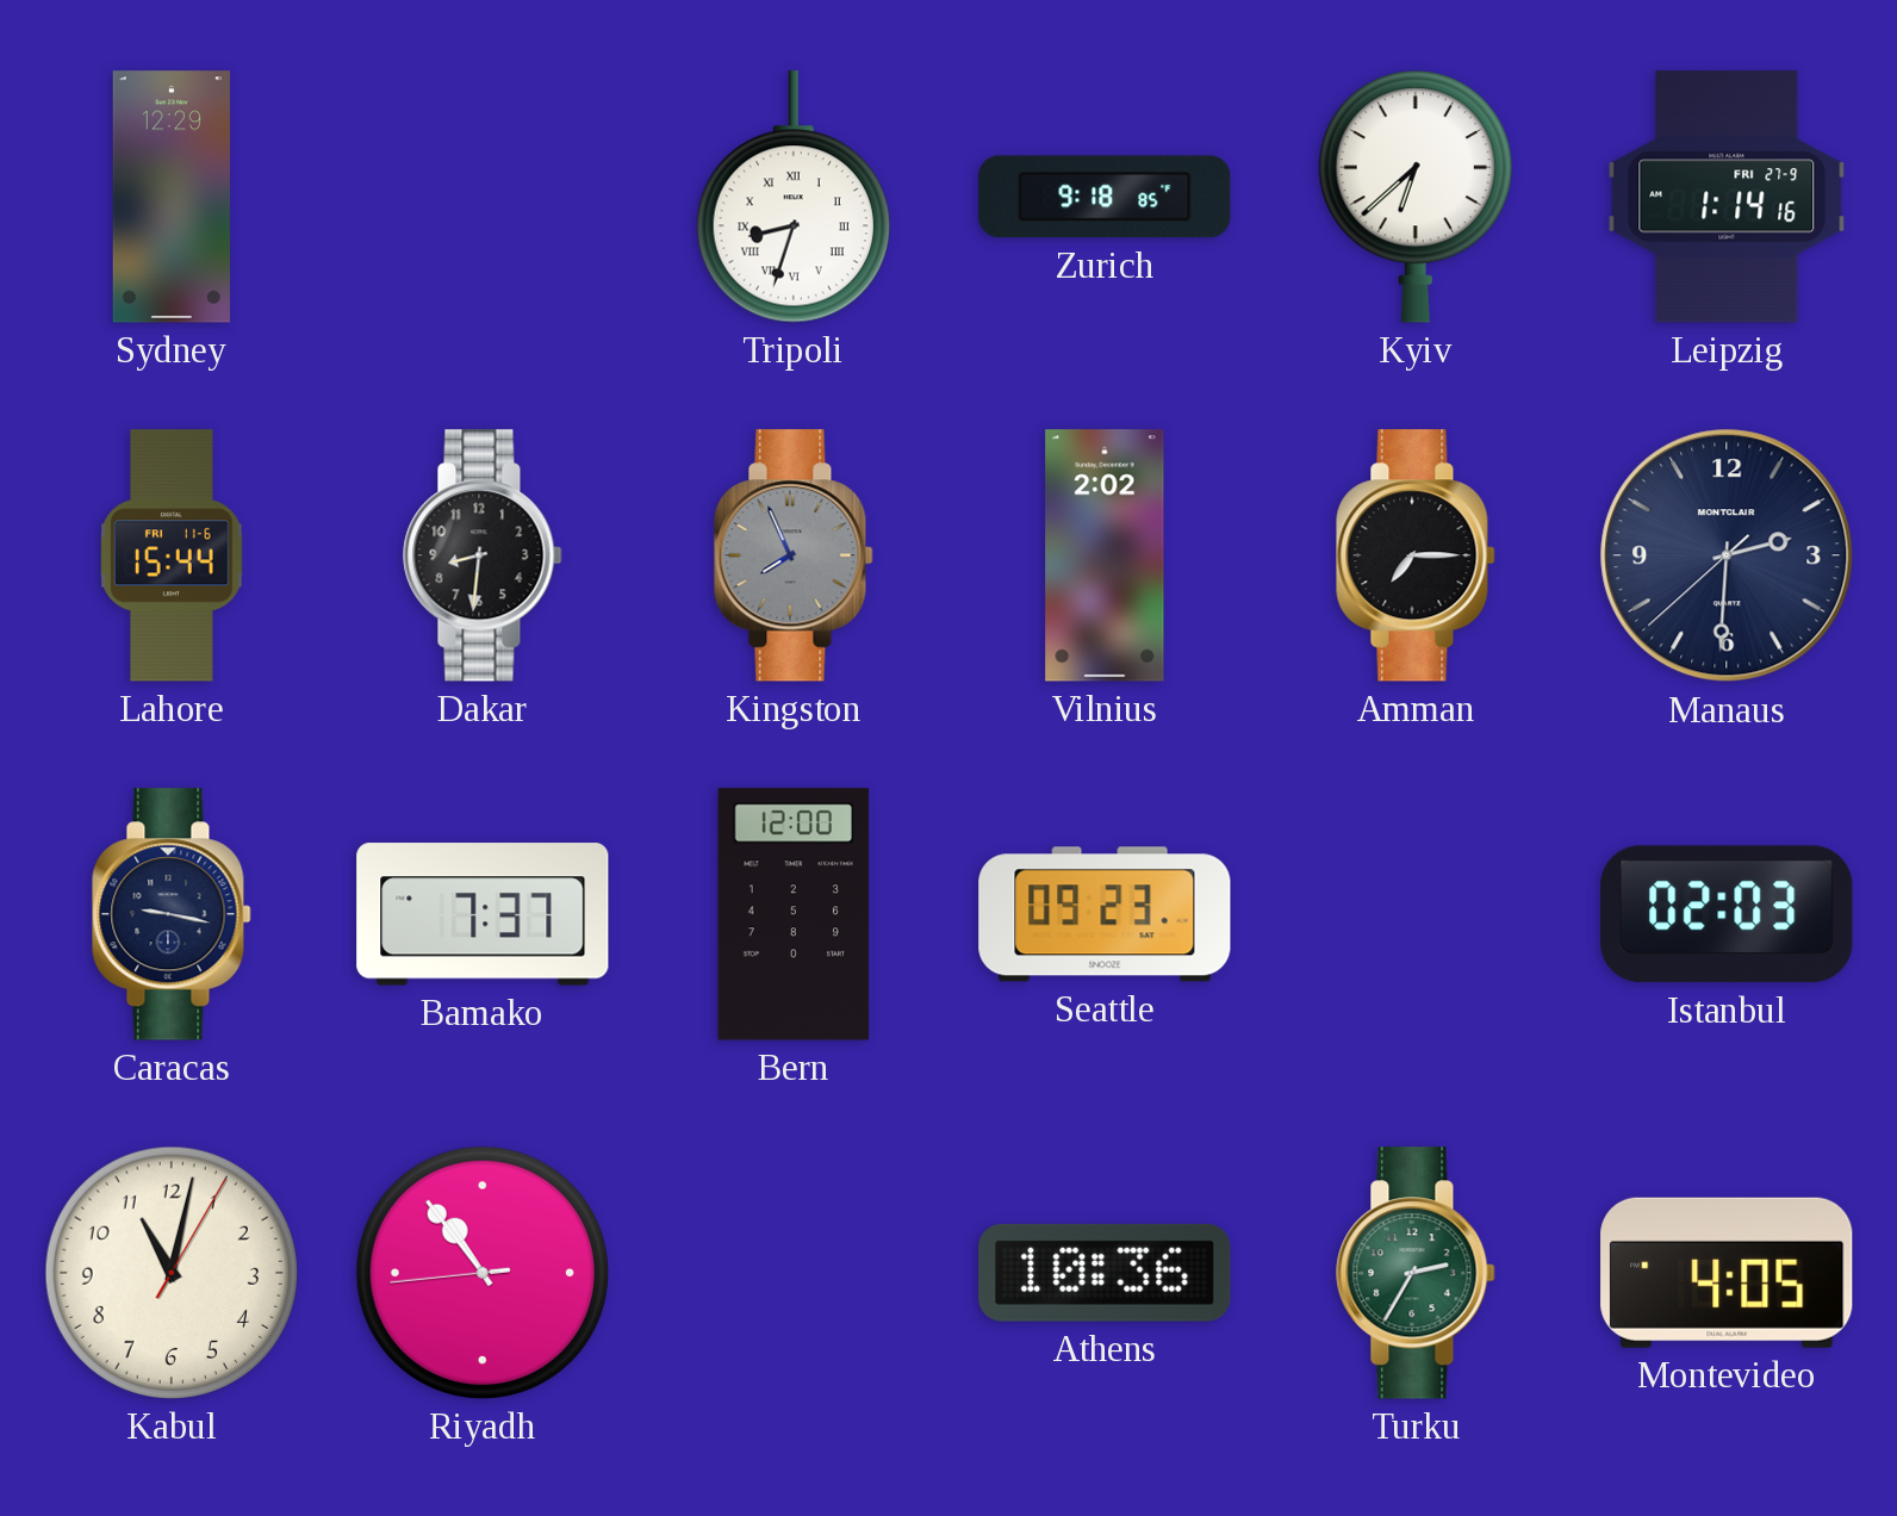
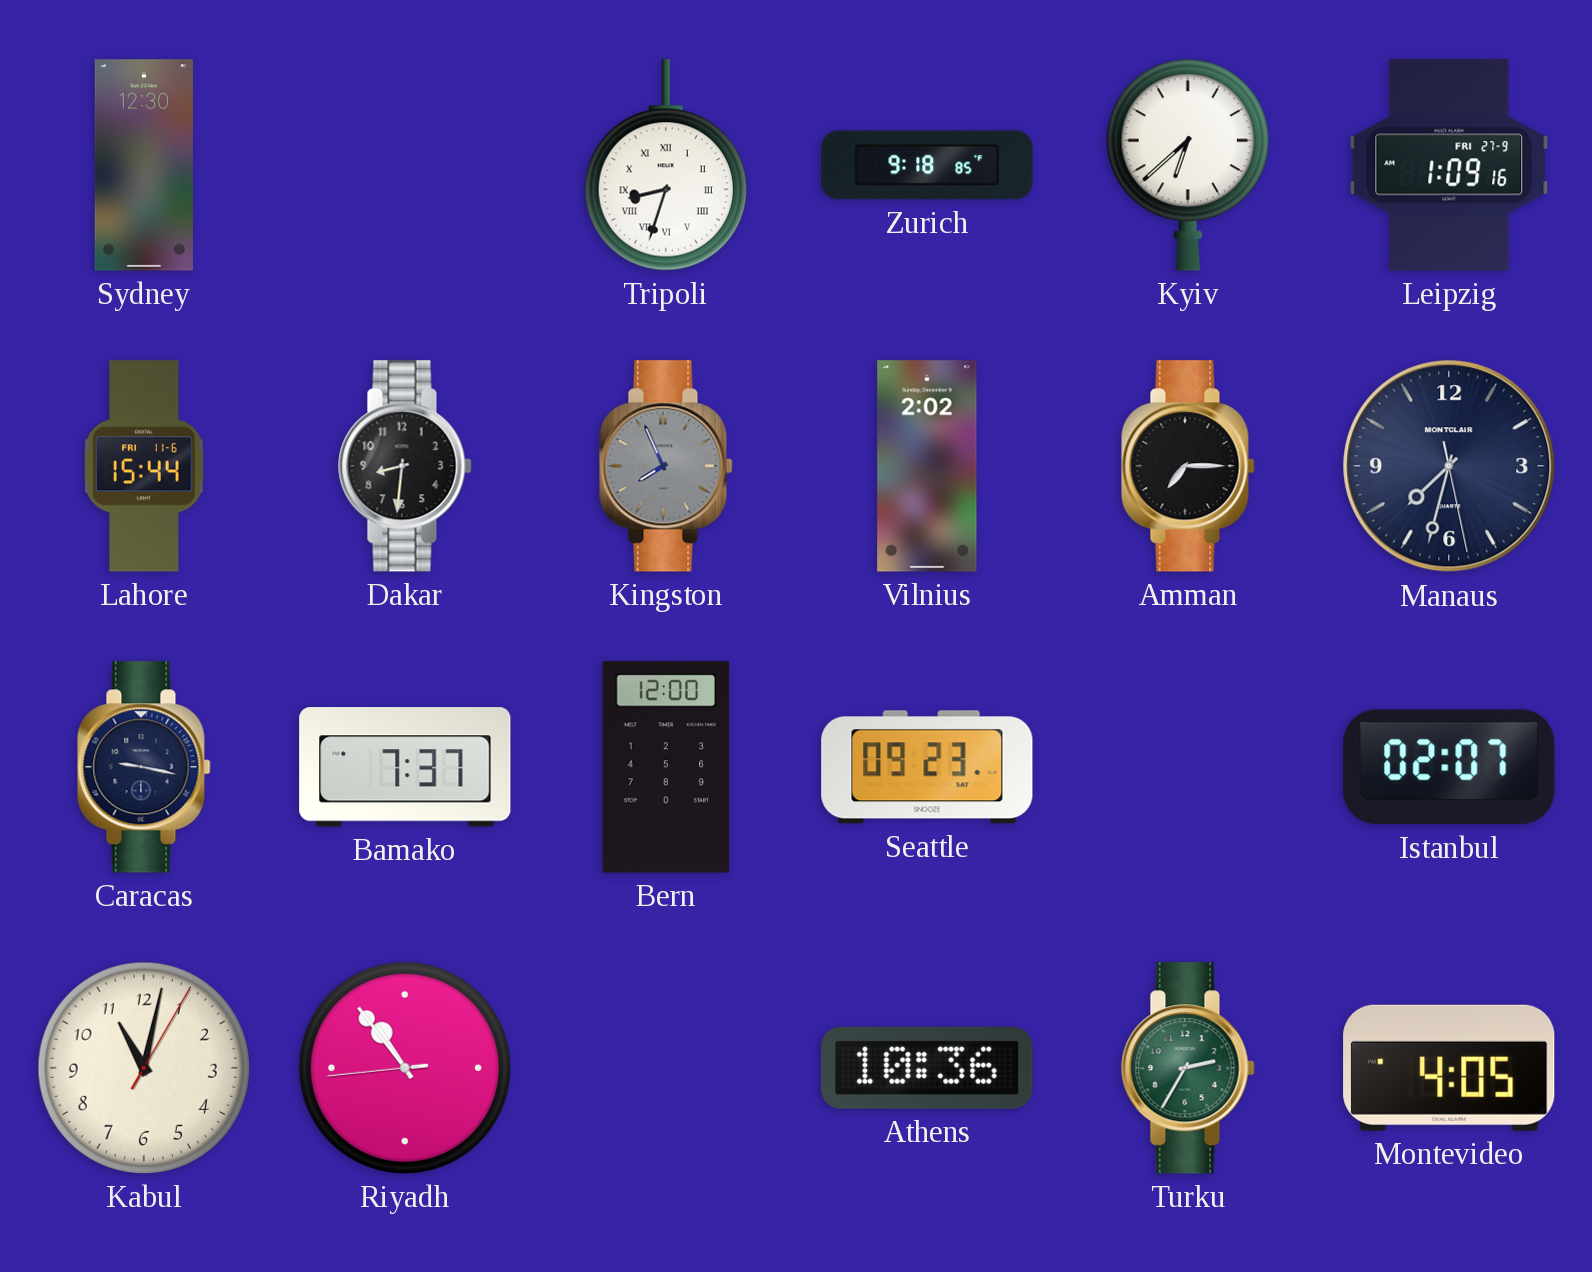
Sydney: 12:29 -> 12:30 (144, 165)
Leipzig: 1:14 -> 1:09 (1449, 165)
Manaus: 2:30 -> 7:32 (1449, 466)
Istanbul: 02:03 -> 02:07 (1449, 767)
